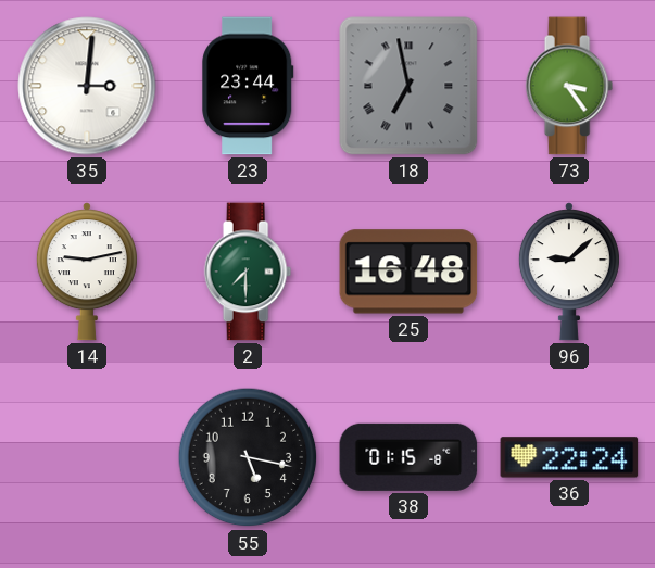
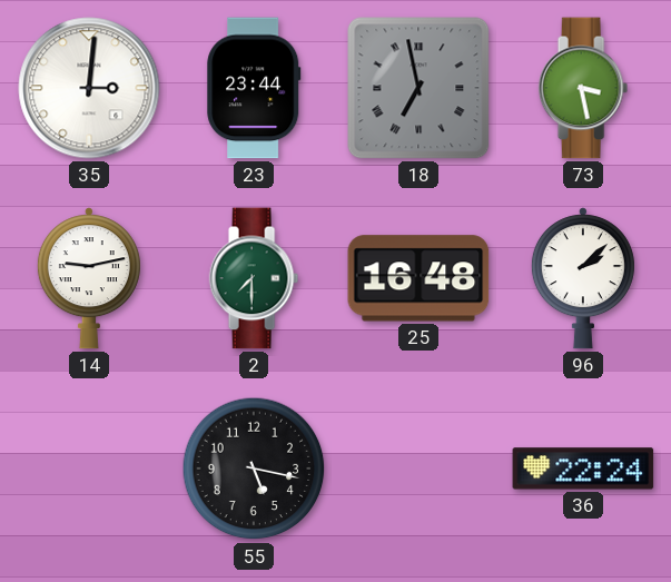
73: 3:24 -> 3:28 (583, 88)
96: 9:08 -> 2:08 (583, 278)
38: 01:15 -> none (408, 457)
